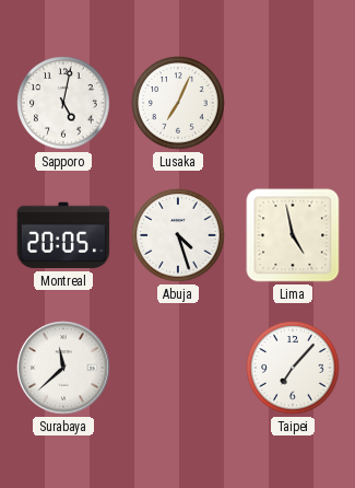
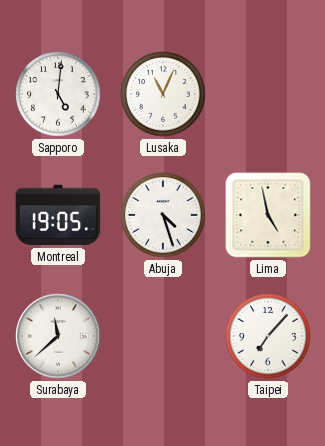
Sapporo: 5:02 -> 5:01 (58, 94)
Lusaka: 7:04 -> 11:04 (163, 94)
Montreal: 20:05 -> 19:05 (58, 215)
